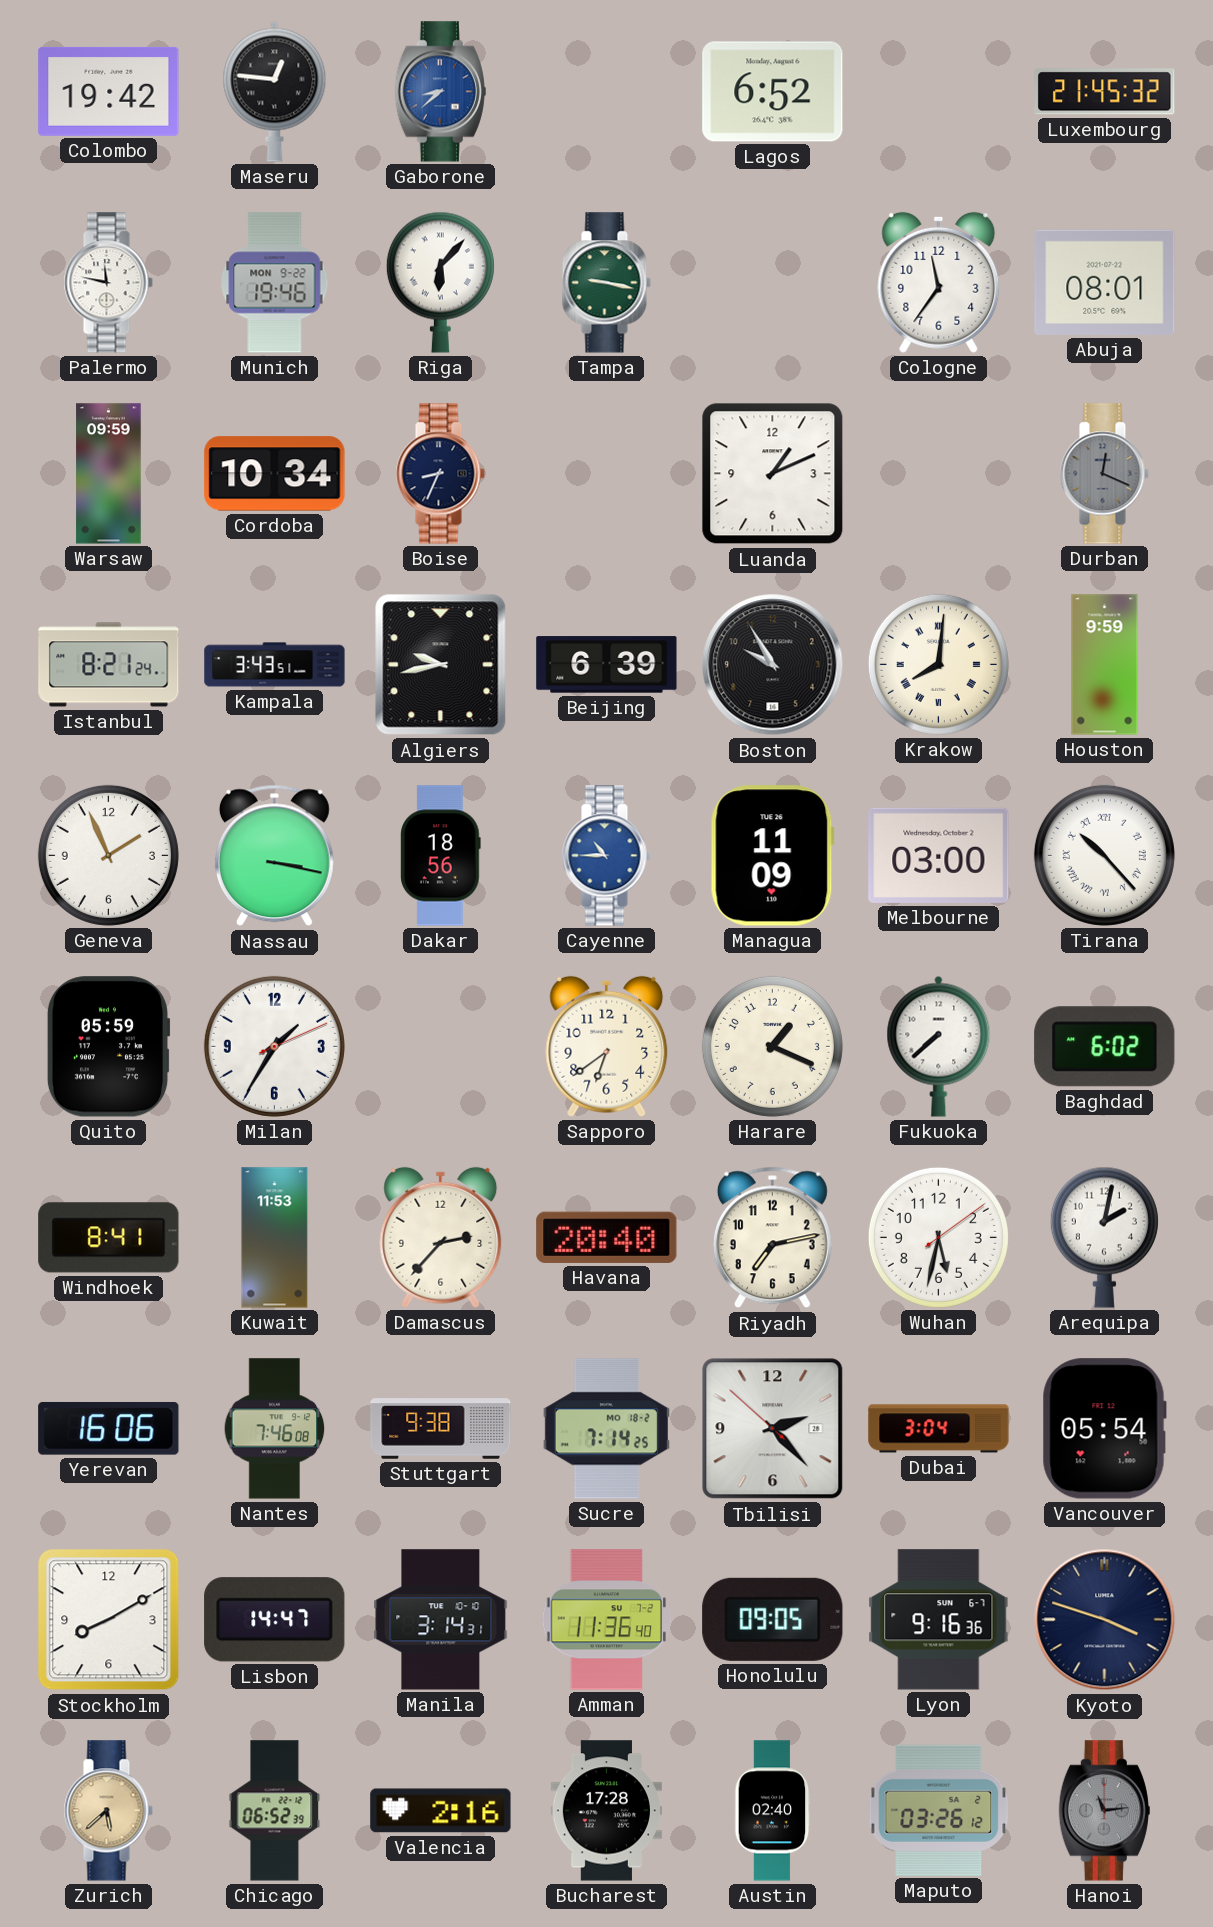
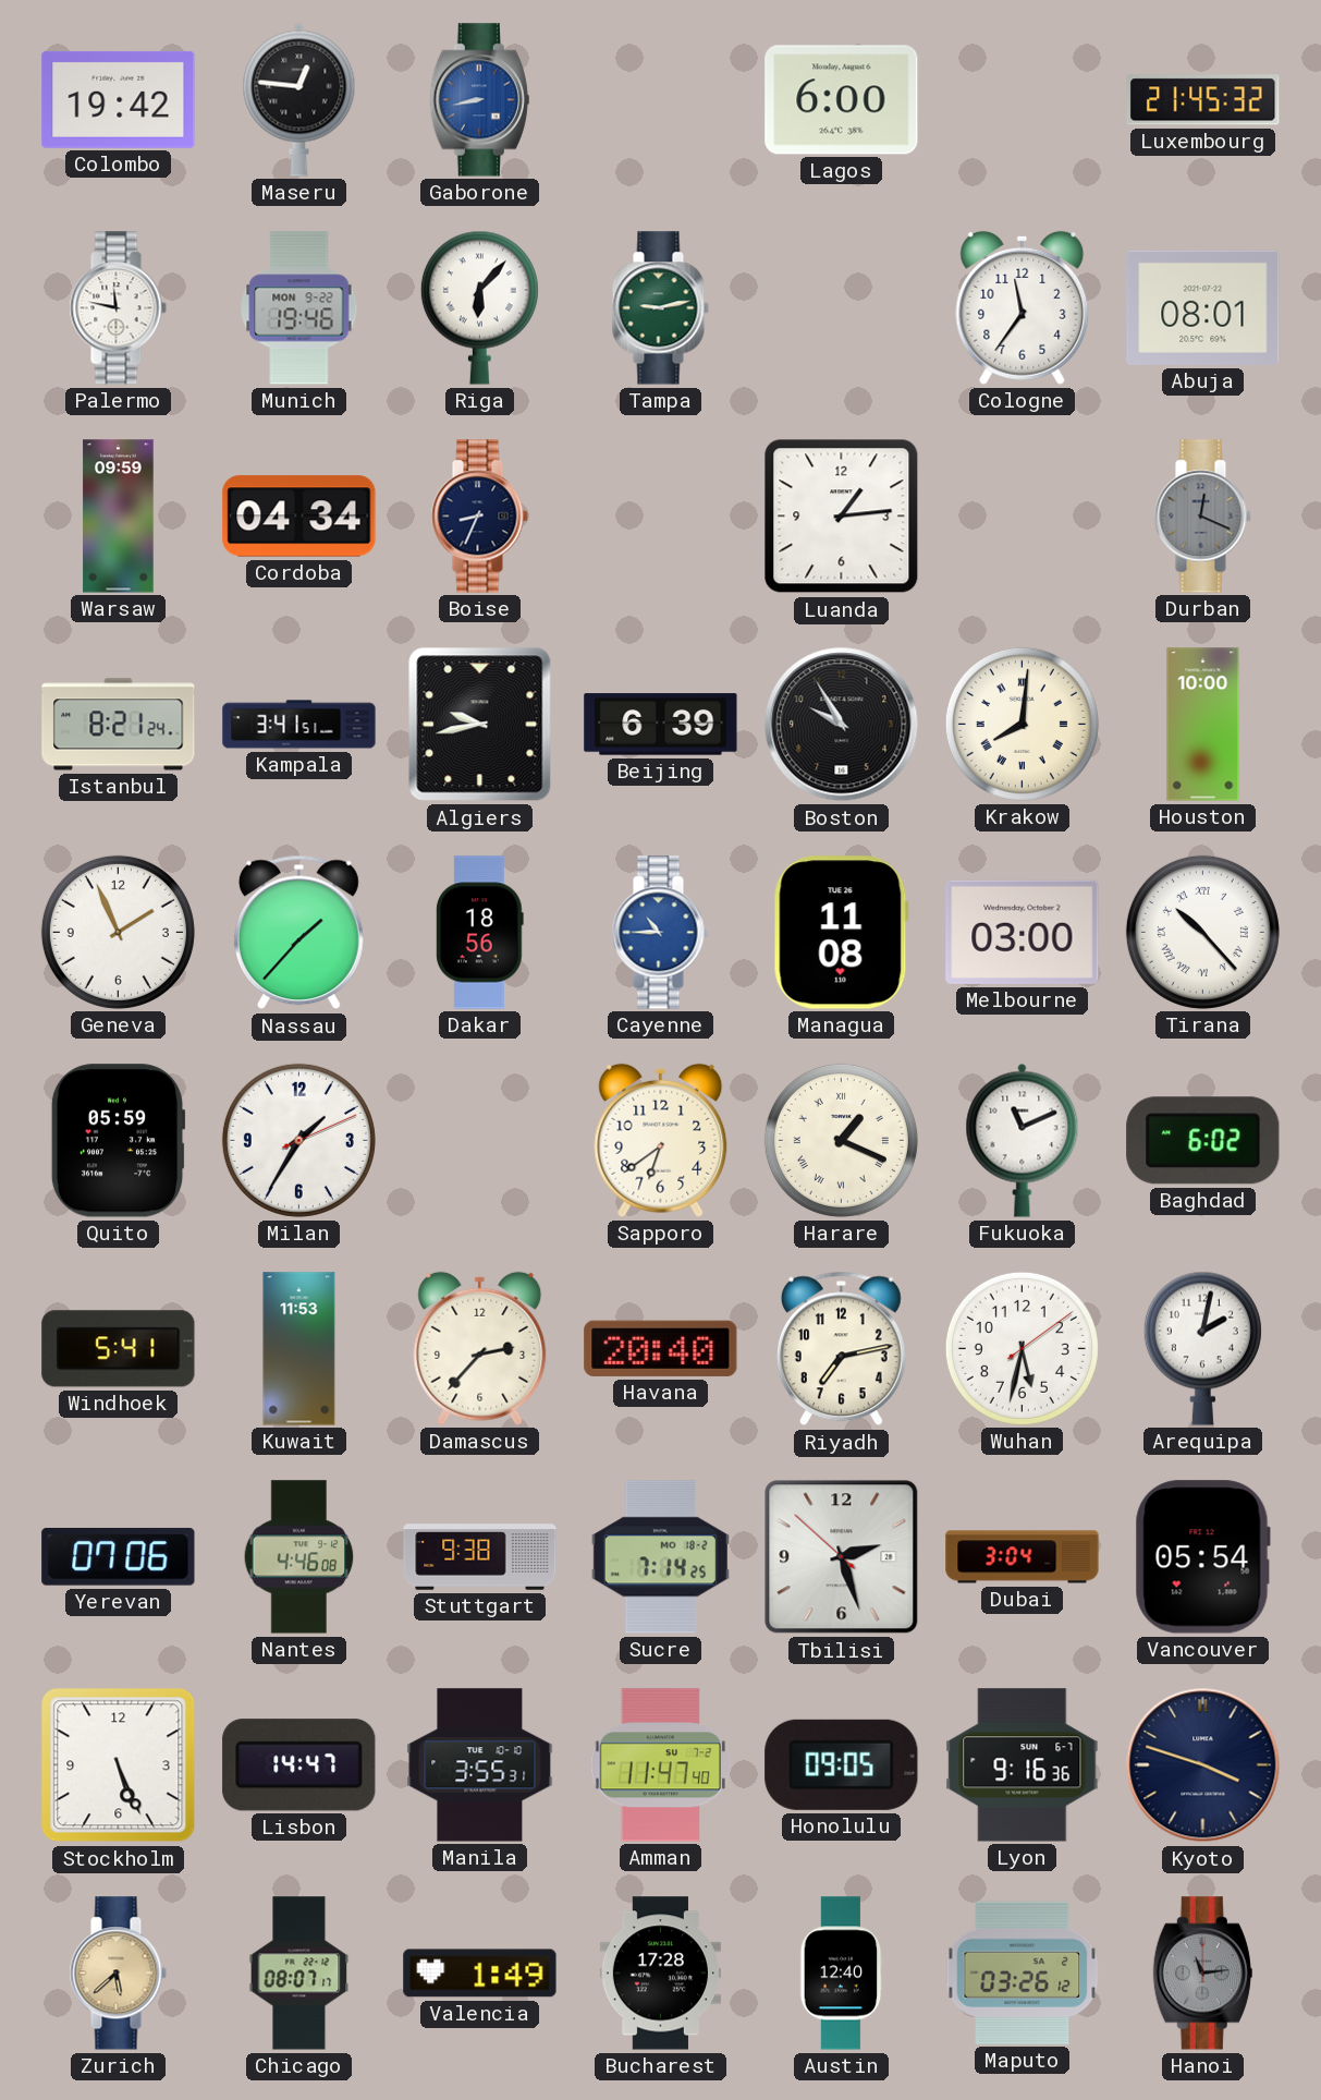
Gaborone: 8:38 -> 8:43 (479, 100)
Lagos: 6:52 -> 6:00 (842, 100)
Tampa: 9:17 -> 9:13 (660, 308)
Cordoba: 10:34 -> 04:34 (299, 517)
Luanda: 1:11 -> 1:14 (842, 517)
Kampala: 3:43 -> 3:41 (299, 725)
Houston: 9:59 -> 10:00 (1203, 725)
Nassau: 3:17 -> 1:37 (298, 933)
Managua: 11:09 -> 11:08 (841, 933)
Harare numerals: Arabic -> Roman (841, 1140)
Fukuoka: 7:38 -> 11:11 (1023, 1140)
Windhoek: 8:41 -> 5:41 (119, 1349)
Yerevan: 16:06 -> 07:06 (119, 1557)
Nantes: 7:46 -> 4:46 (299, 1557)
Tbilisi: 2:22 -> 2:26 (842, 1557)
Stockholm: 8:10 -> 5:26 (119, 1765)
Manila: 3:14 -> 3:55 (480, 1765)
Amman: 11:36 -> 11:47 (661, 1765)
Chicago: 06:52 -> 08:07 (299, 1974)
Valencia: 2:16 -> 1:49 (480, 1974)
Austin: 02:40 -> 12:40 (842, 1974)
